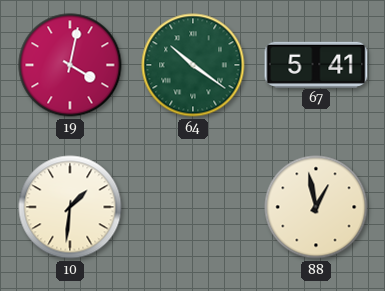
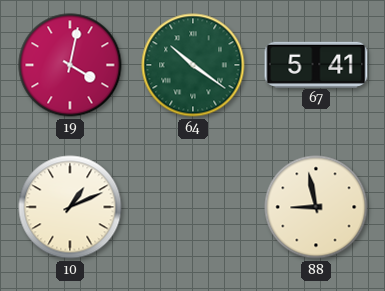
10: 1:31 -> 1:11 (70, 207)
88: 12:58 -> 8:58 (316, 207)
